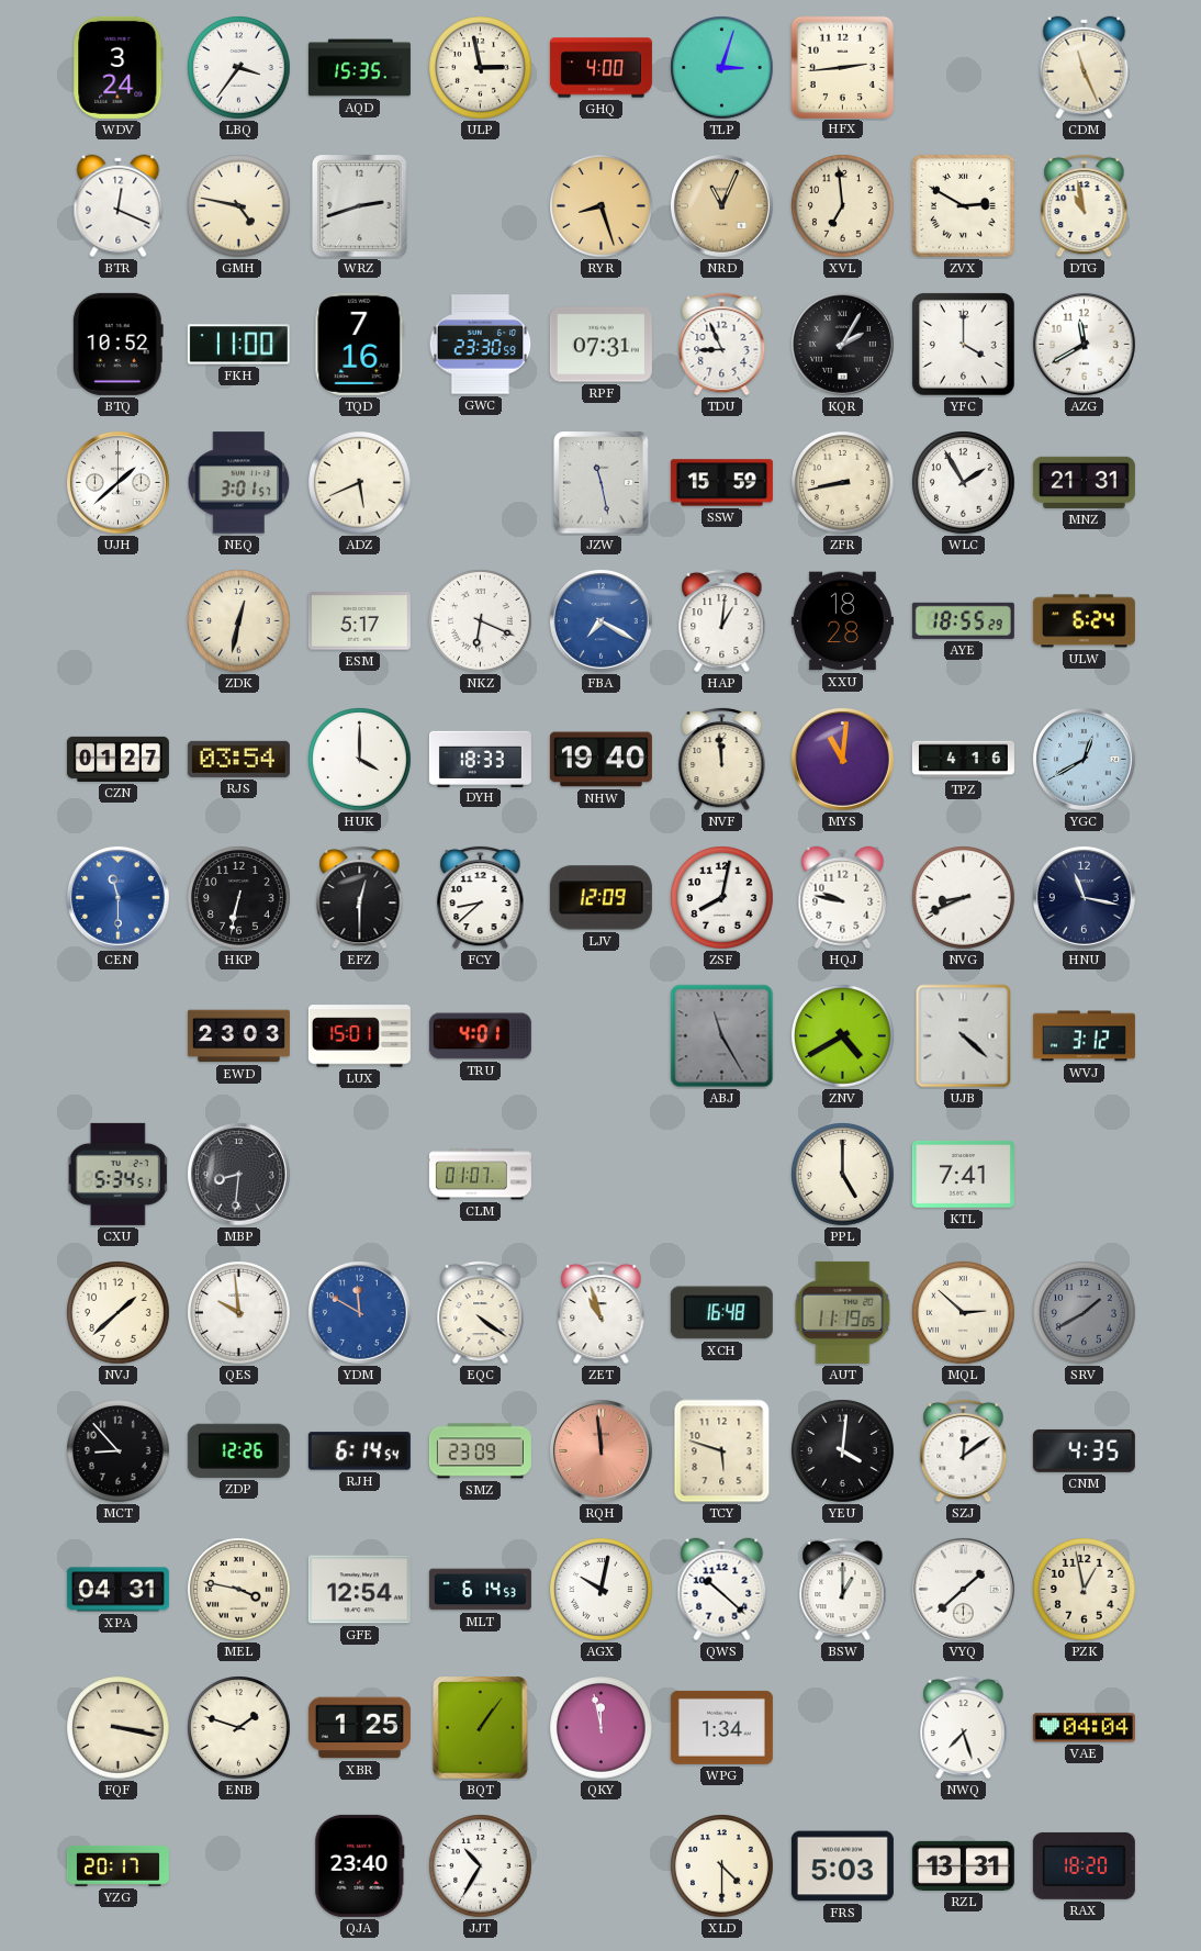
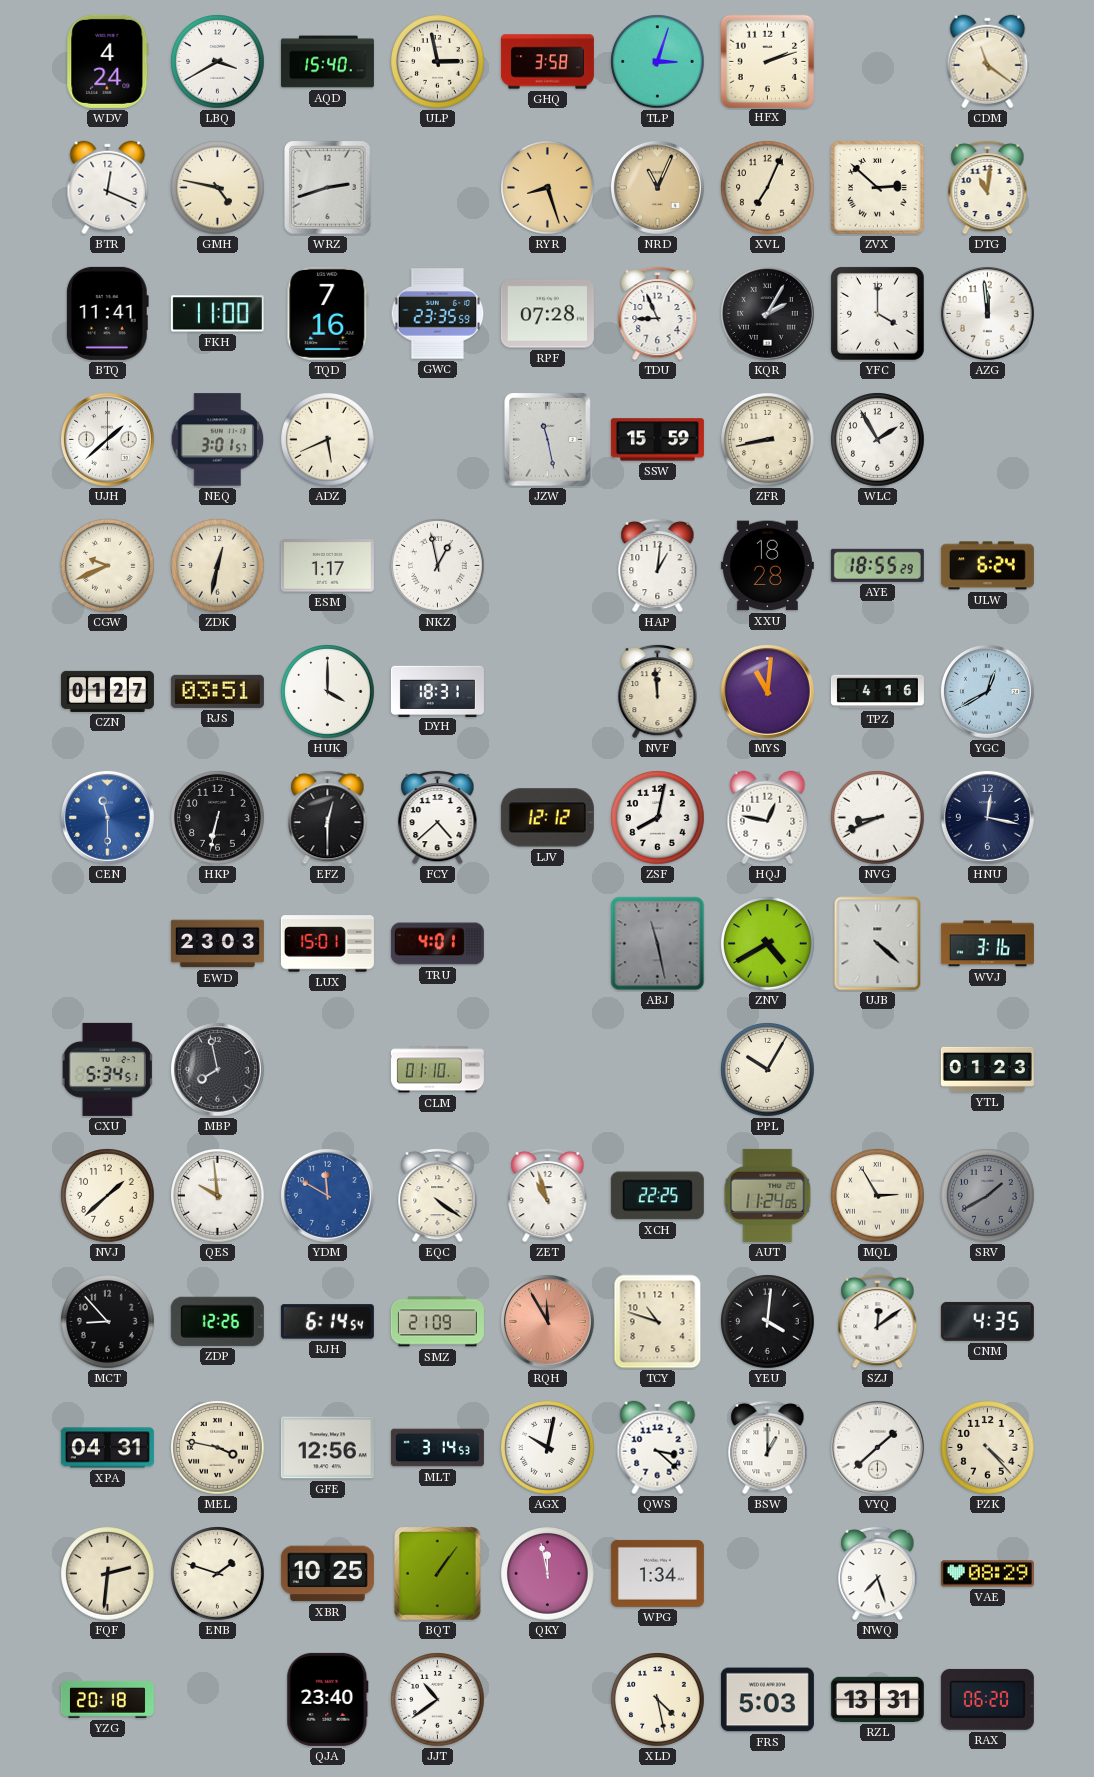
WDV: 3:24 -> 4:24 (108, 61)
LBQ: 3:36 -> 3:40 (218, 62)
AQD: 15:35 -> 15:40 (327, 62)
GHQ: 4:00 -> 3:58 (547, 62)
HFX: 2:44 -> 2:12 (767, 61)
CDM: 11:26 -> 11:21 (988, 62)
XVL: 6:59 -> 7:04 (768, 188)
ZVX: 2:50 -> 2:52 (878, 188)
DTG: 10:58 -> 11:01 (988, 187)
BTQ: 10:52 -> 11:41 (107, 313)
GWC: 23:30 -> 23:35 (438, 314)
RPF: 07:31 -> 07:28 (547, 314)
AZG: 11:40 -> 11:59 (987, 313)
MNZ: 21:31 -> none (1084, 482)
CGW: none -> 9:41 (108, 566)
ESM: 5:17 -> 1:17 (327, 566)
NKZ: 6:19 -> 12:58 (438, 566)
FBA: 7:20 -> none (600, 620)
RJS: 03:54 -> 03:51 (217, 691)
DYH: 18:33 -> 18:31 (437, 691)
NHW: 19:40 -> none (600, 760)
FCY: 8:38 -> 4:38 (438, 817)
LJV: 12:09 -> 12:12 (547, 818)
HQJ: 9:47 -> 12:47 (768, 818)
HNU: 11:17 -> 12:17 (987, 817)
ABJ: 11:25 -> 11:28 (658, 944)
WVJ: 3:12 -> 3:16 (987, 944)
MBP: 8:31 -> 7:58 (217, 1069)
CLM: 01:07 -> 01:10 (437, 1070)
PPL: 5:00 -> 10:05 (768, 1070)
KTL: 7:41 -> none (963, 1174)
YTL: none -> 01:23 (987, 1069)
XCH: 16:48 -> 22:25 (657, 1196)
AUT: 11:19 -> 11:24 (768, 1195)
MQL: 2:52 -> 2:55 (878, 1196)
SMZ: 23:09 -> 21:09 (437, 1322)
RQH: 11:59 -> 11:55 (547, 1321)
TCY: 5:48 -> 10:48 (658, 1322)
GFE: 12:54 -> 12:56 (327, 1448)
MLT: 6:14 -> 3:14 (437, 1448)
QWS: 10:22 -> 3:22 (658, 1448)
PZK: 12:58 -> 4:23 (988, 1448)
FQF: 3:17 -> 2:31 (108, 1574)
XBR: 1:25 -> 10:25 (327, 1574)
VAE: 04:04 -> 08:29 (987, 1574)
YZG: 20:17 -> 20:18 (107, 1699)
JJT: 10:35 -> 10:39 (438, 1700)
XLD: 4:30 -> 4:28 (658, 1700)
RAX: 18:20 -> 06:20 (987, 1699)
